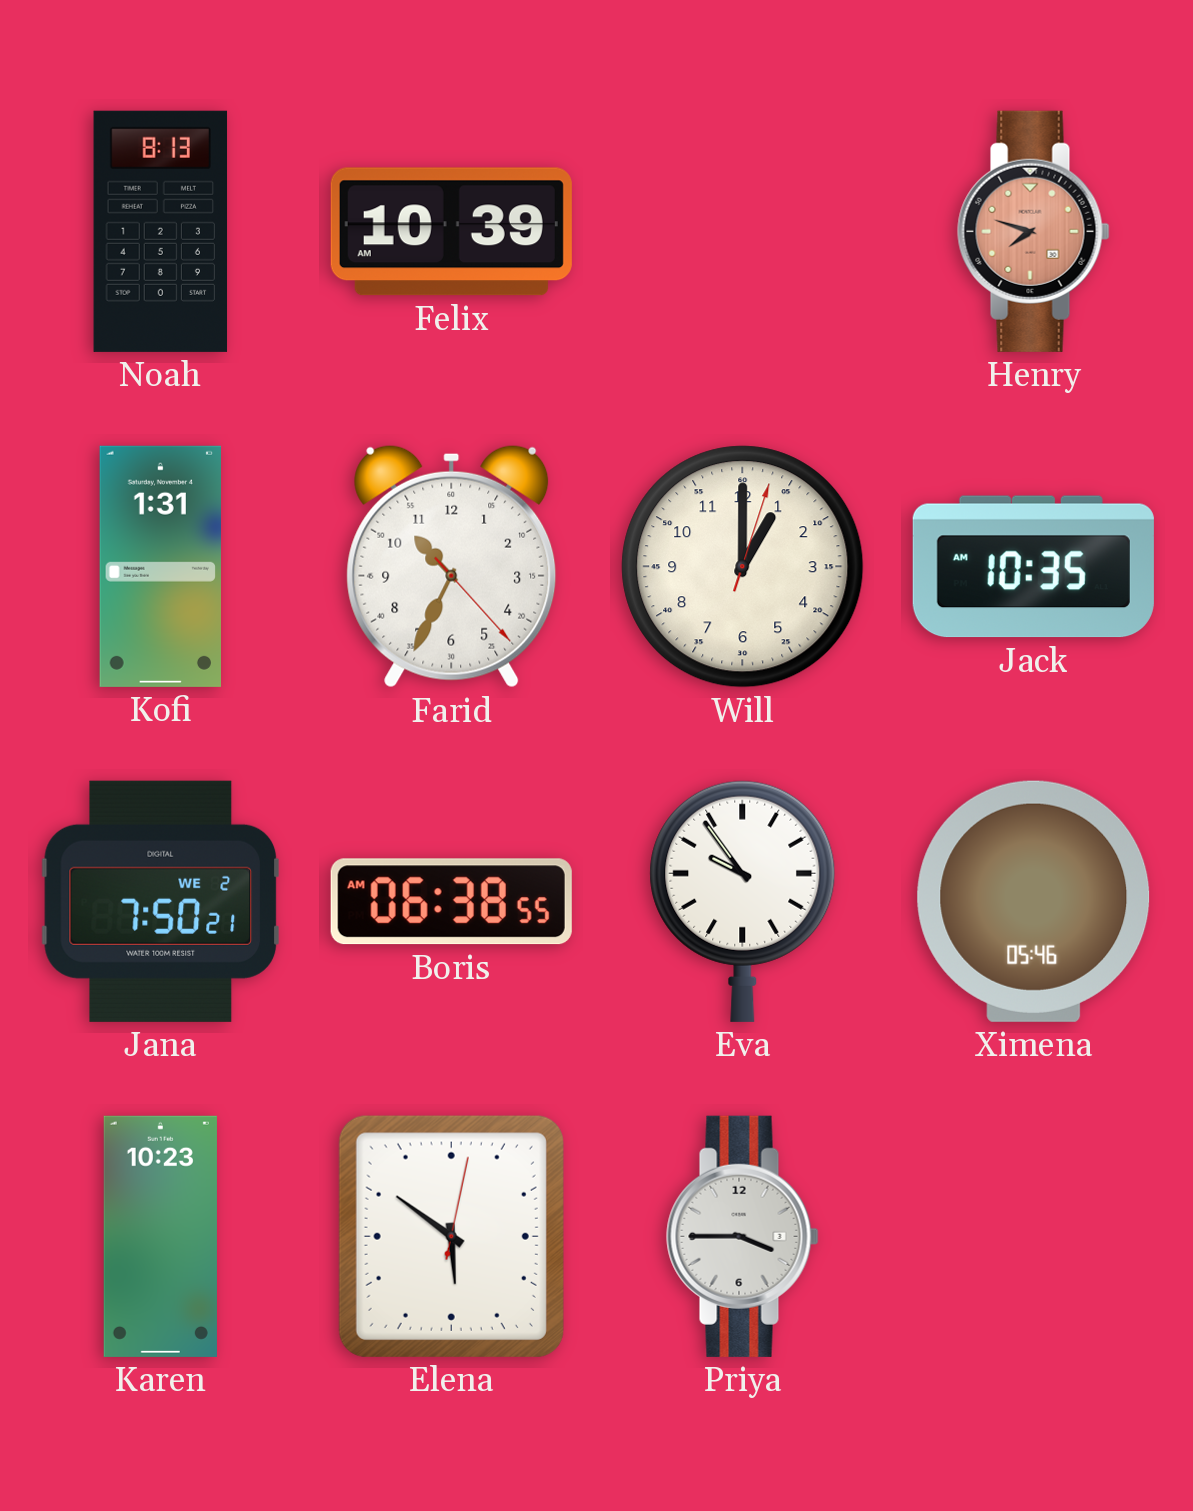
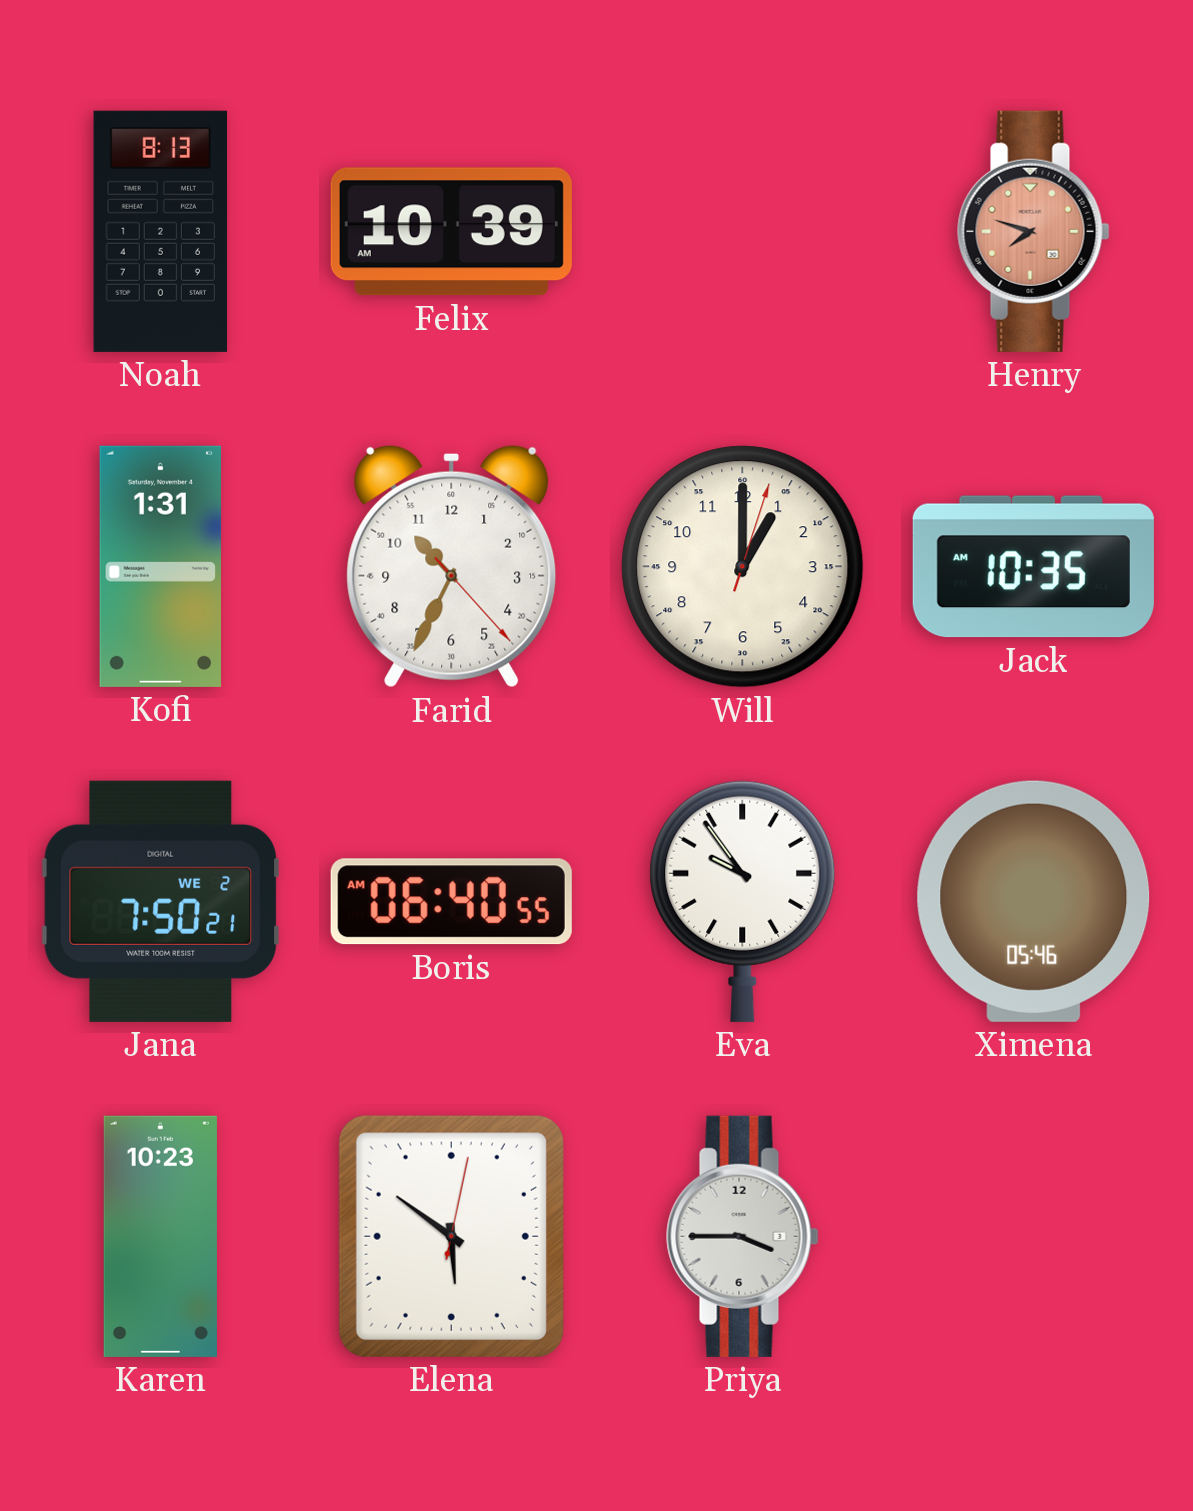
Boris: 06:38 -> 06:40 (451, 902)
